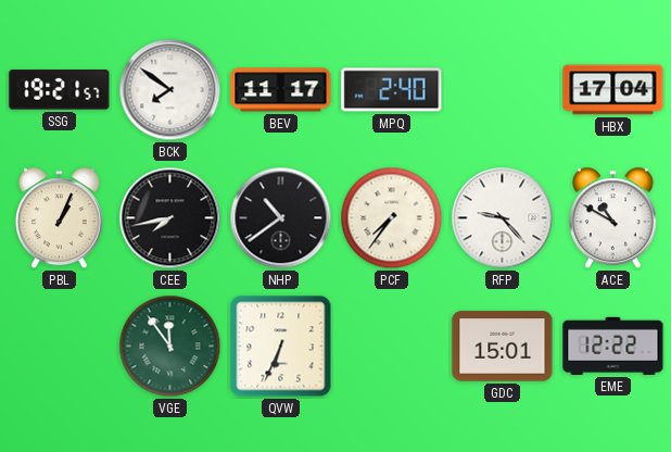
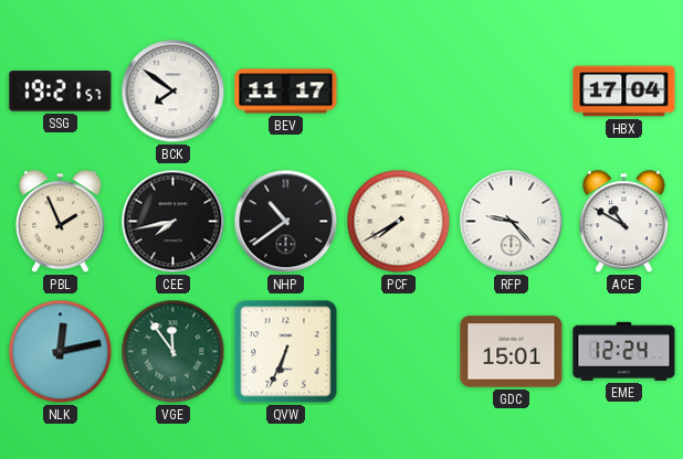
MPQ: 2:40 -> none (392, 90)
PBL: 1:04 -> 1:56 (60, 222)
PCF: 7:36 -> 7:40 (399, 222)
NLK: none -> 12:13 (61, 352)
EME: 12:22 -> 12:24 (624, 351)
